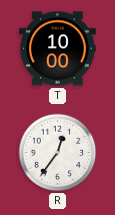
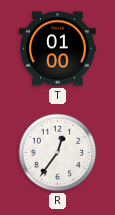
T: 10:00 -> 01:00 (58, 49)
